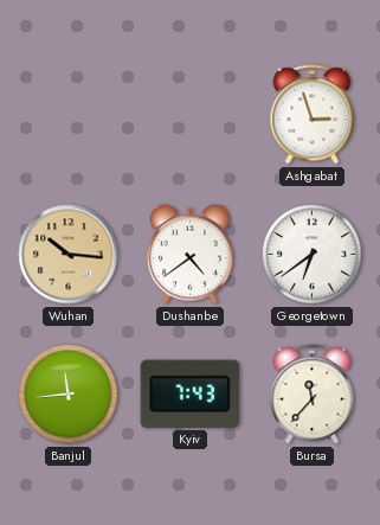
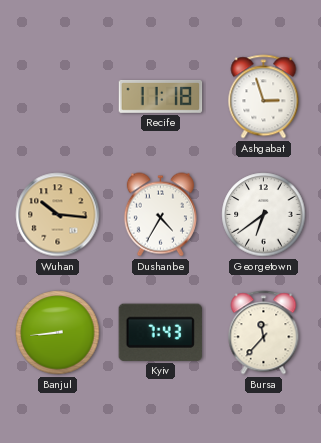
Recife: none -> 11:18 (161, 97)
Dushanbe: 4:39 -> 4:35 (160, 215)
Banjul: 11:44 -> 8:44 (58, 333)
